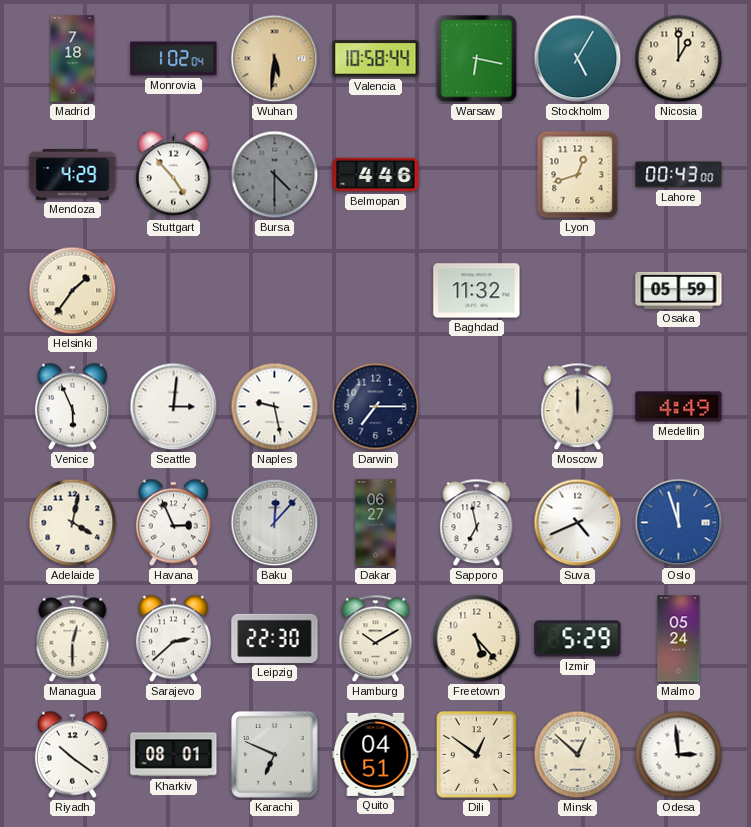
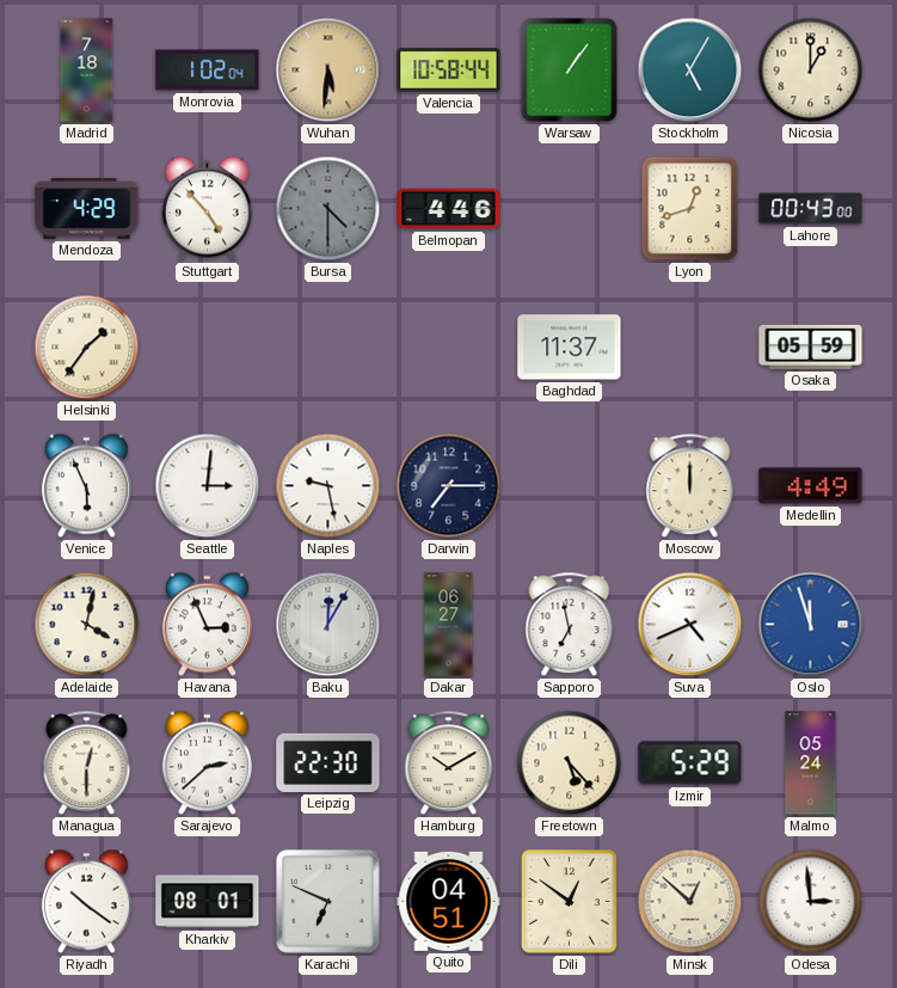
Warsaw: 6:17 -> 1:06 (570, 70)
Baghdad: 11:32 -> 11:37 (570, 348)
Baku: 12:07 -> 12:05 (328, 625)
